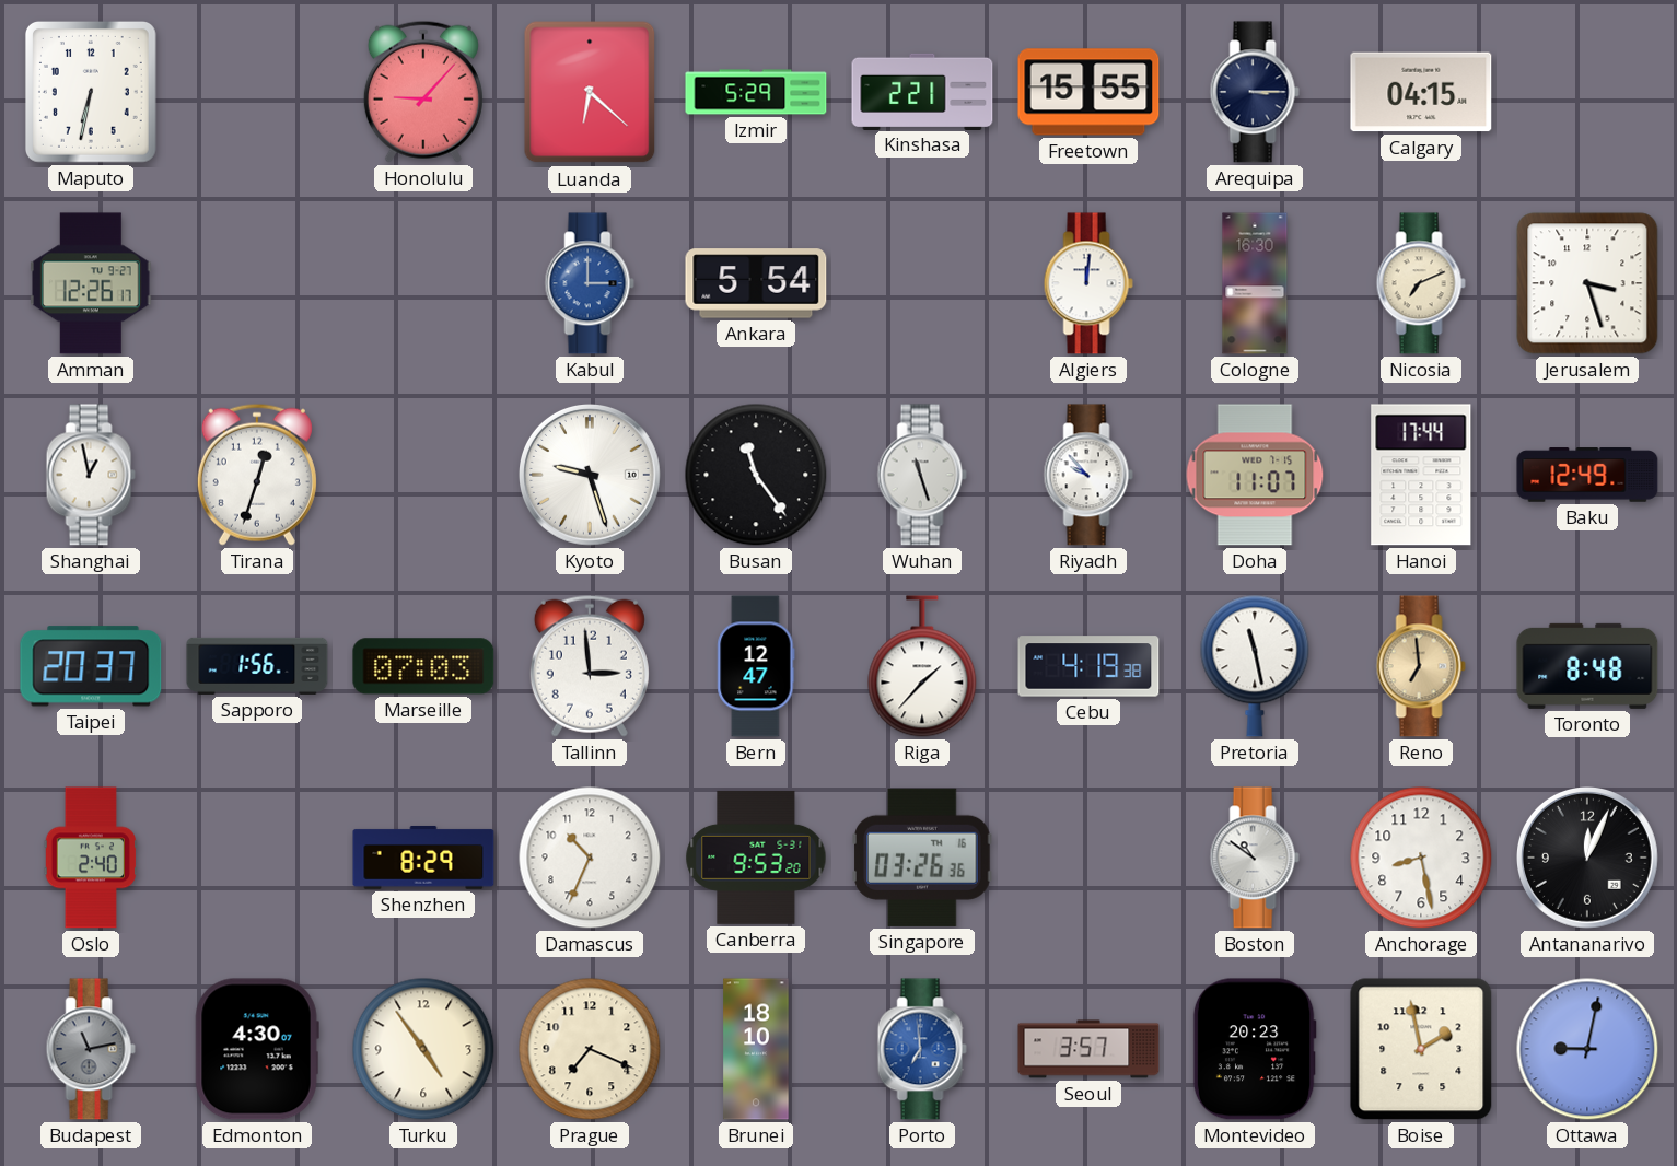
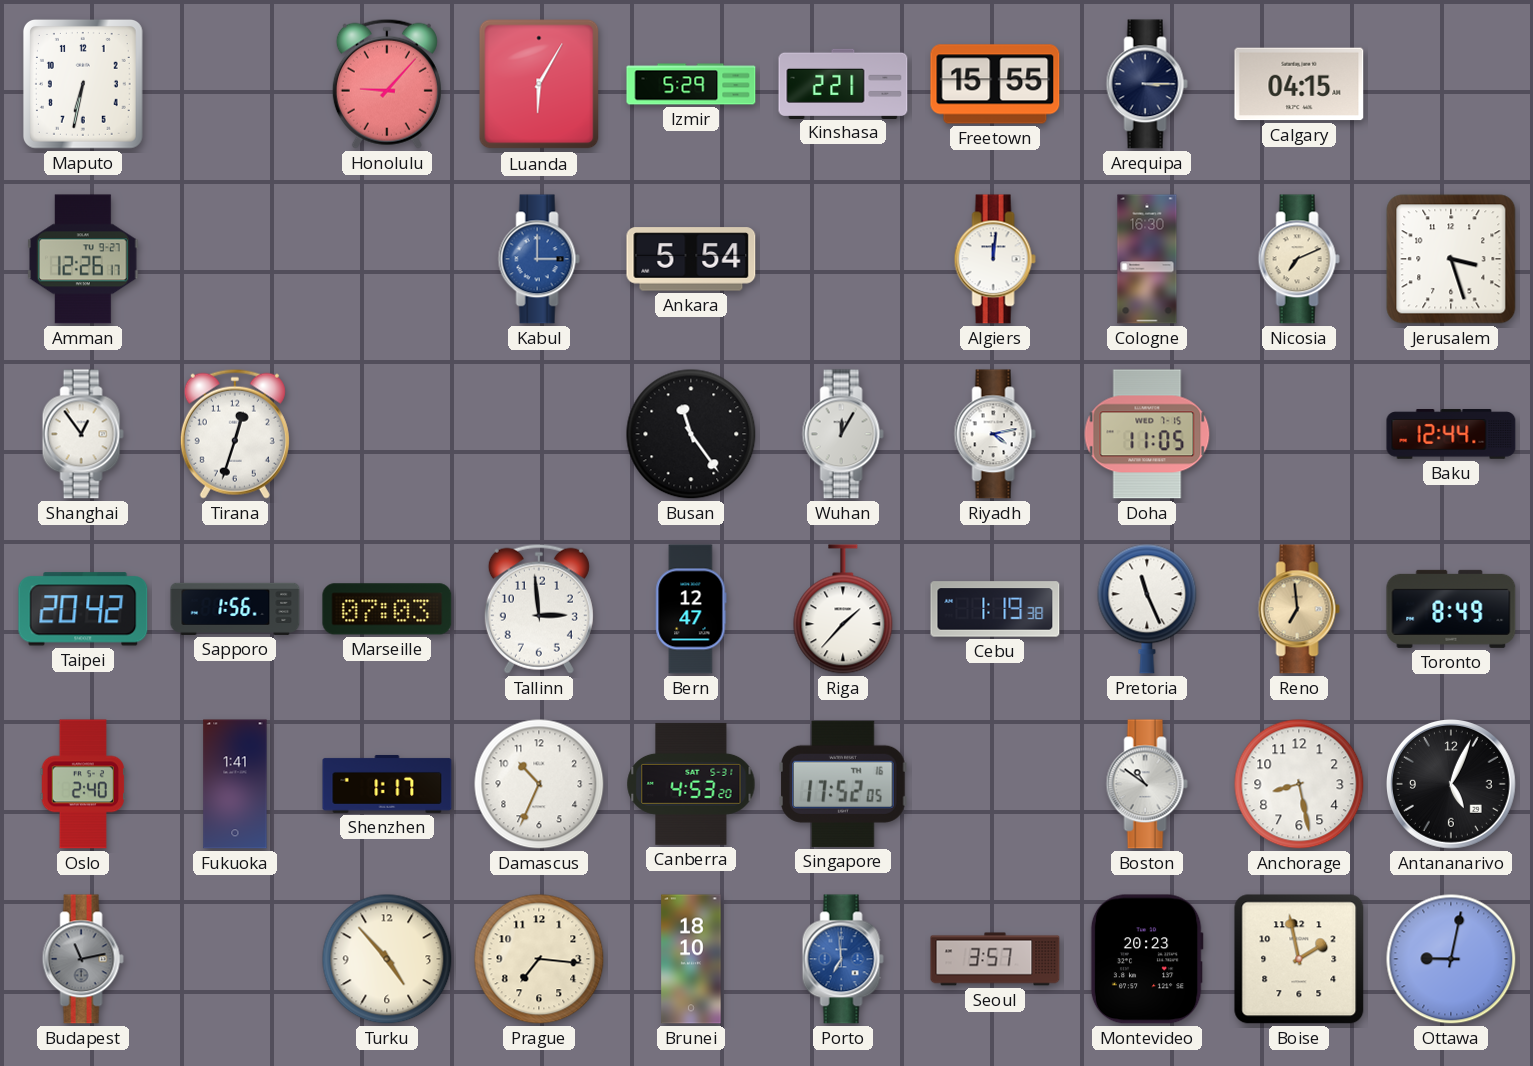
Luanda: 6:22 -> 6:05 (539, 84)
Shanghai: 12:58 -> 12:54 (83, 434)
Kyoto: 9:27 -> none (591, 476)
Wuhan: 11:27 -> 12:05 (843, 434)
Riyadh: 9:53 -> 4:13 (995, 434)
Doha: 11:07 -> 11:05 (1147, 434)
Hanoi: 17:44 -> none (1421, 475)
Baku: 12:49 -> 12:44 (1451, 434)
Taipei: 20:37 -> 20:42 (83, 609)
Cebu: 4:19 -> 1:19 (995, 609)
Pretoria: 11:28 -> 11:26 (1147, 609)
Toronto: 8:48 -> 8:49 (1451, 609)
Fukuoka: none -> 1:41 (235, 784)
Shenzhen: 8:29 -> 1:17 (387, 784)
Canberra: 9:53 -> 4:53 (691, 784)
Singapore: 03:26 -> 17:52 (843, 784)
Antananarivo: 12:04 -> 5:04 (1452, 785)
Edmonton: 4:30 -> none (257, 1049)
Turku: 4:54 -> 4:53 (387, 959)
Prague: 7:19 -> 7:16 (539, 959)
